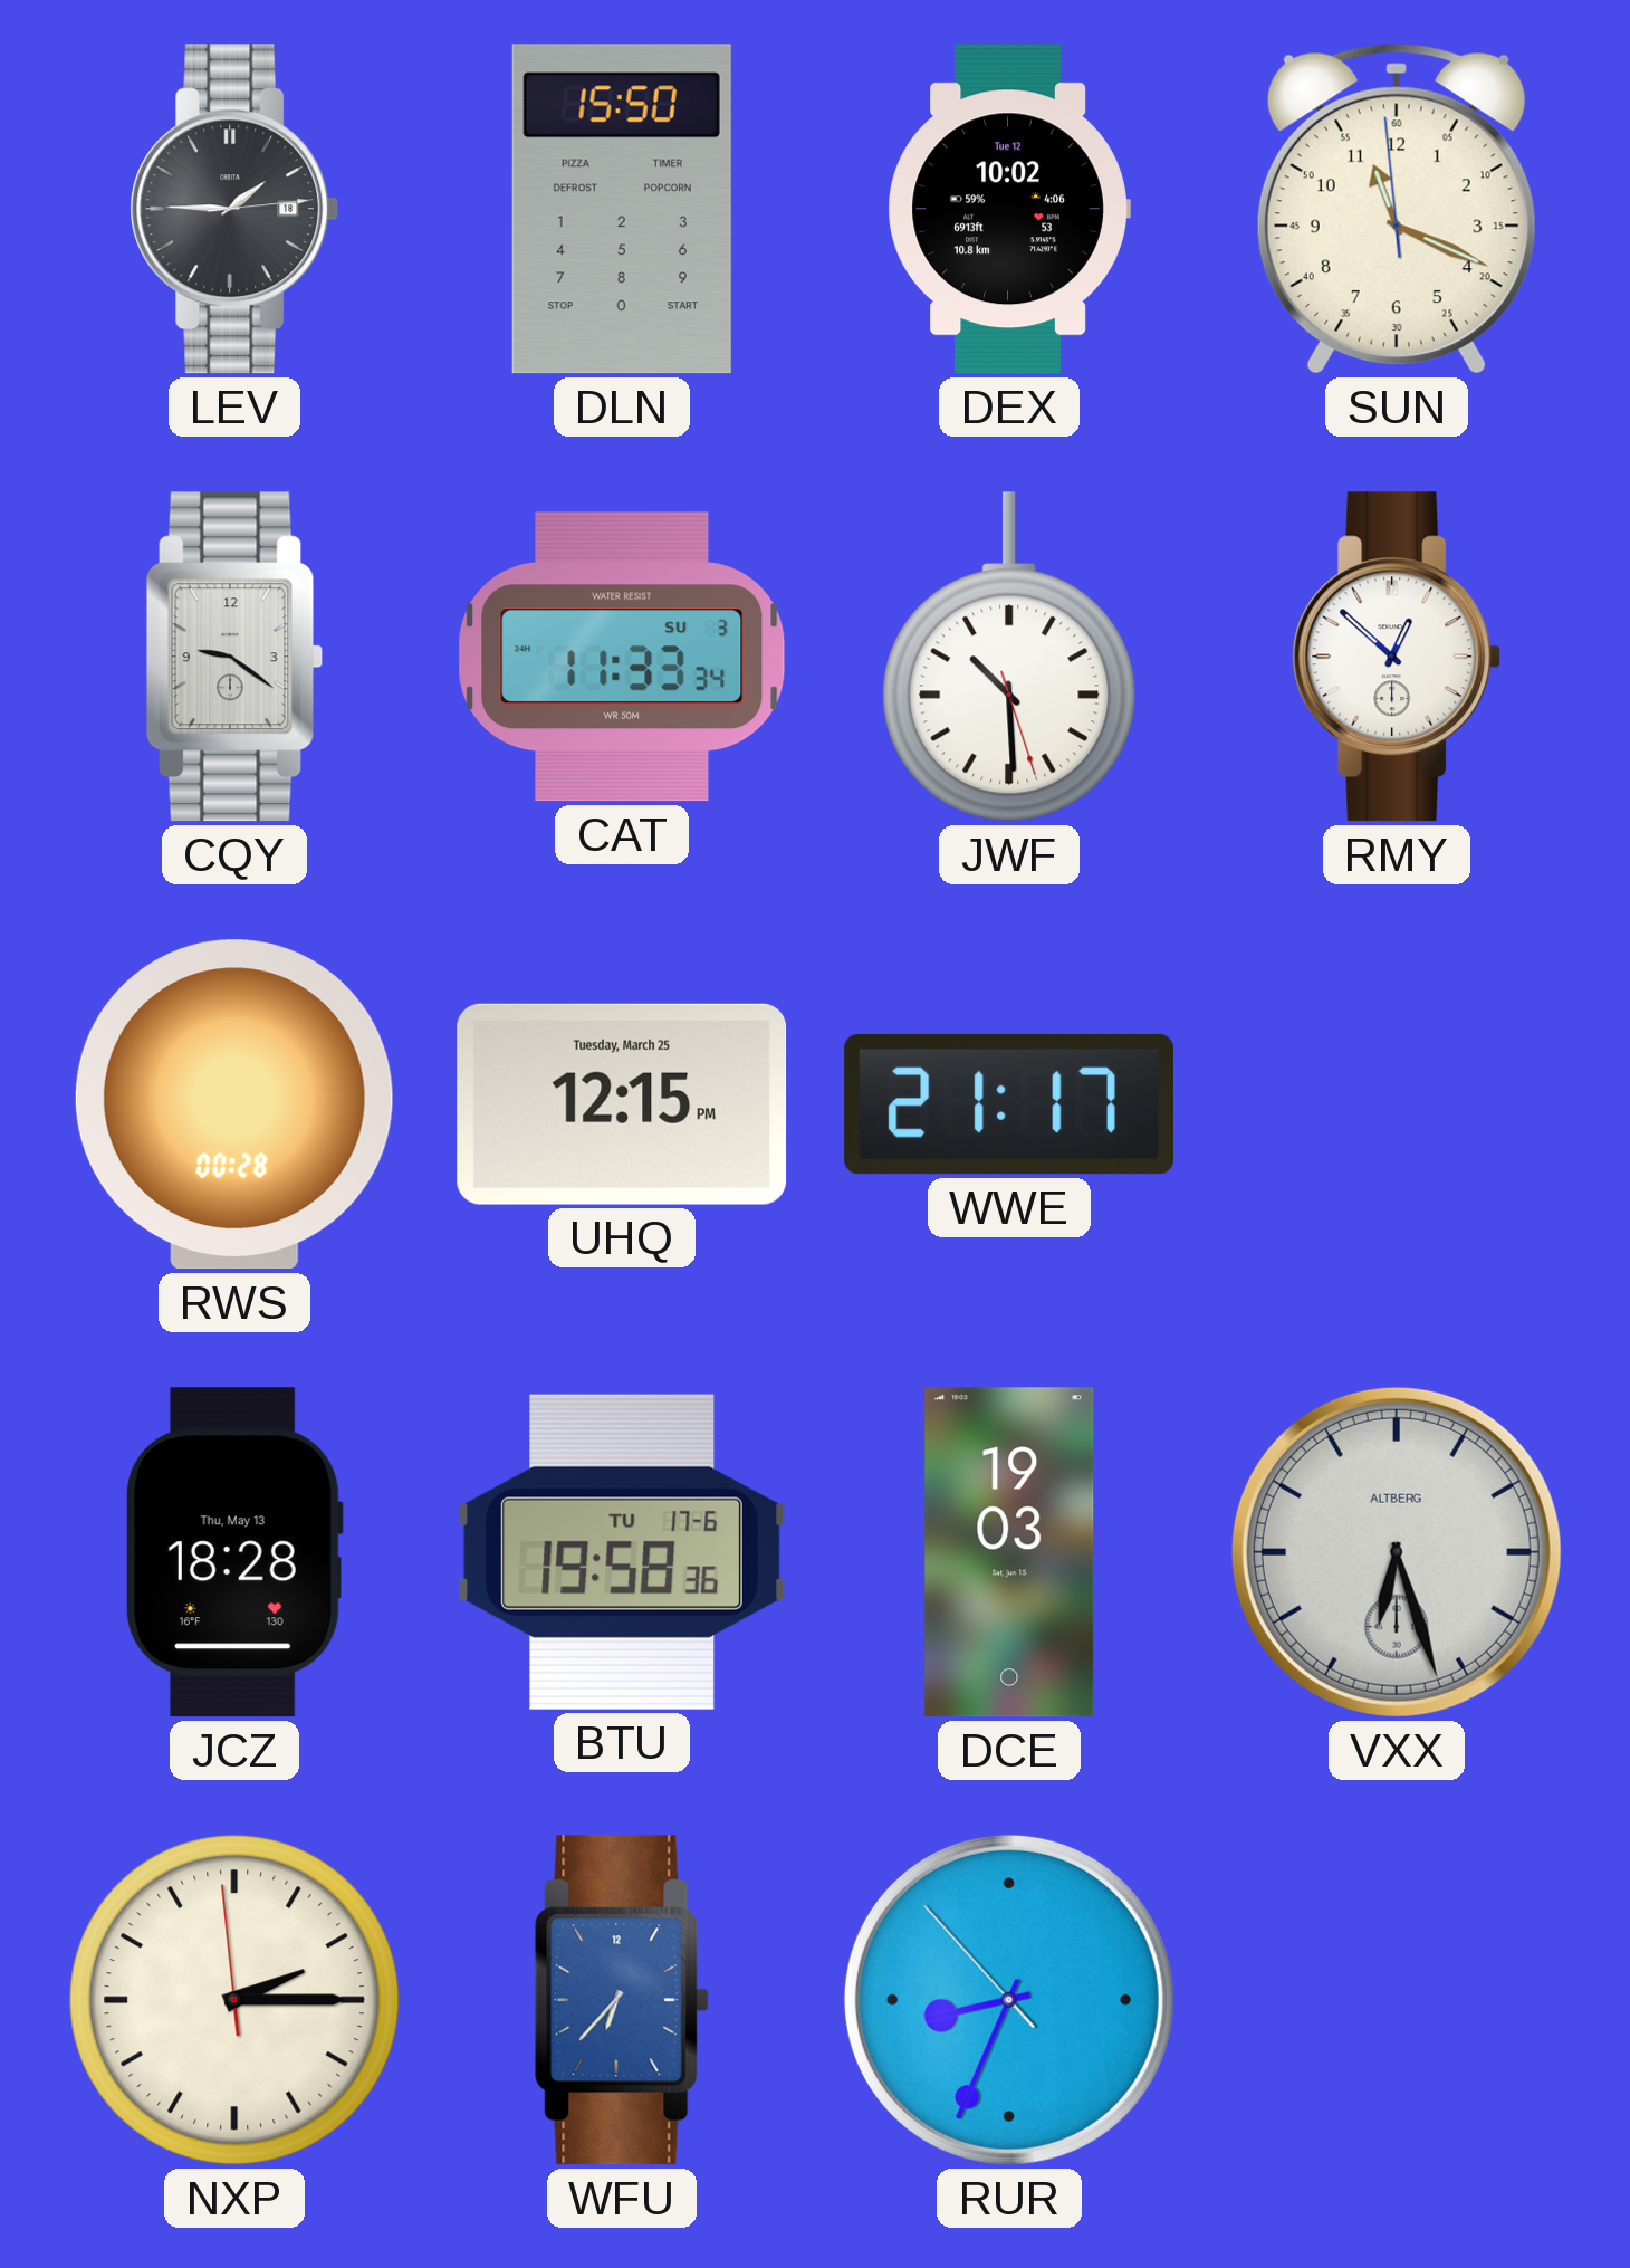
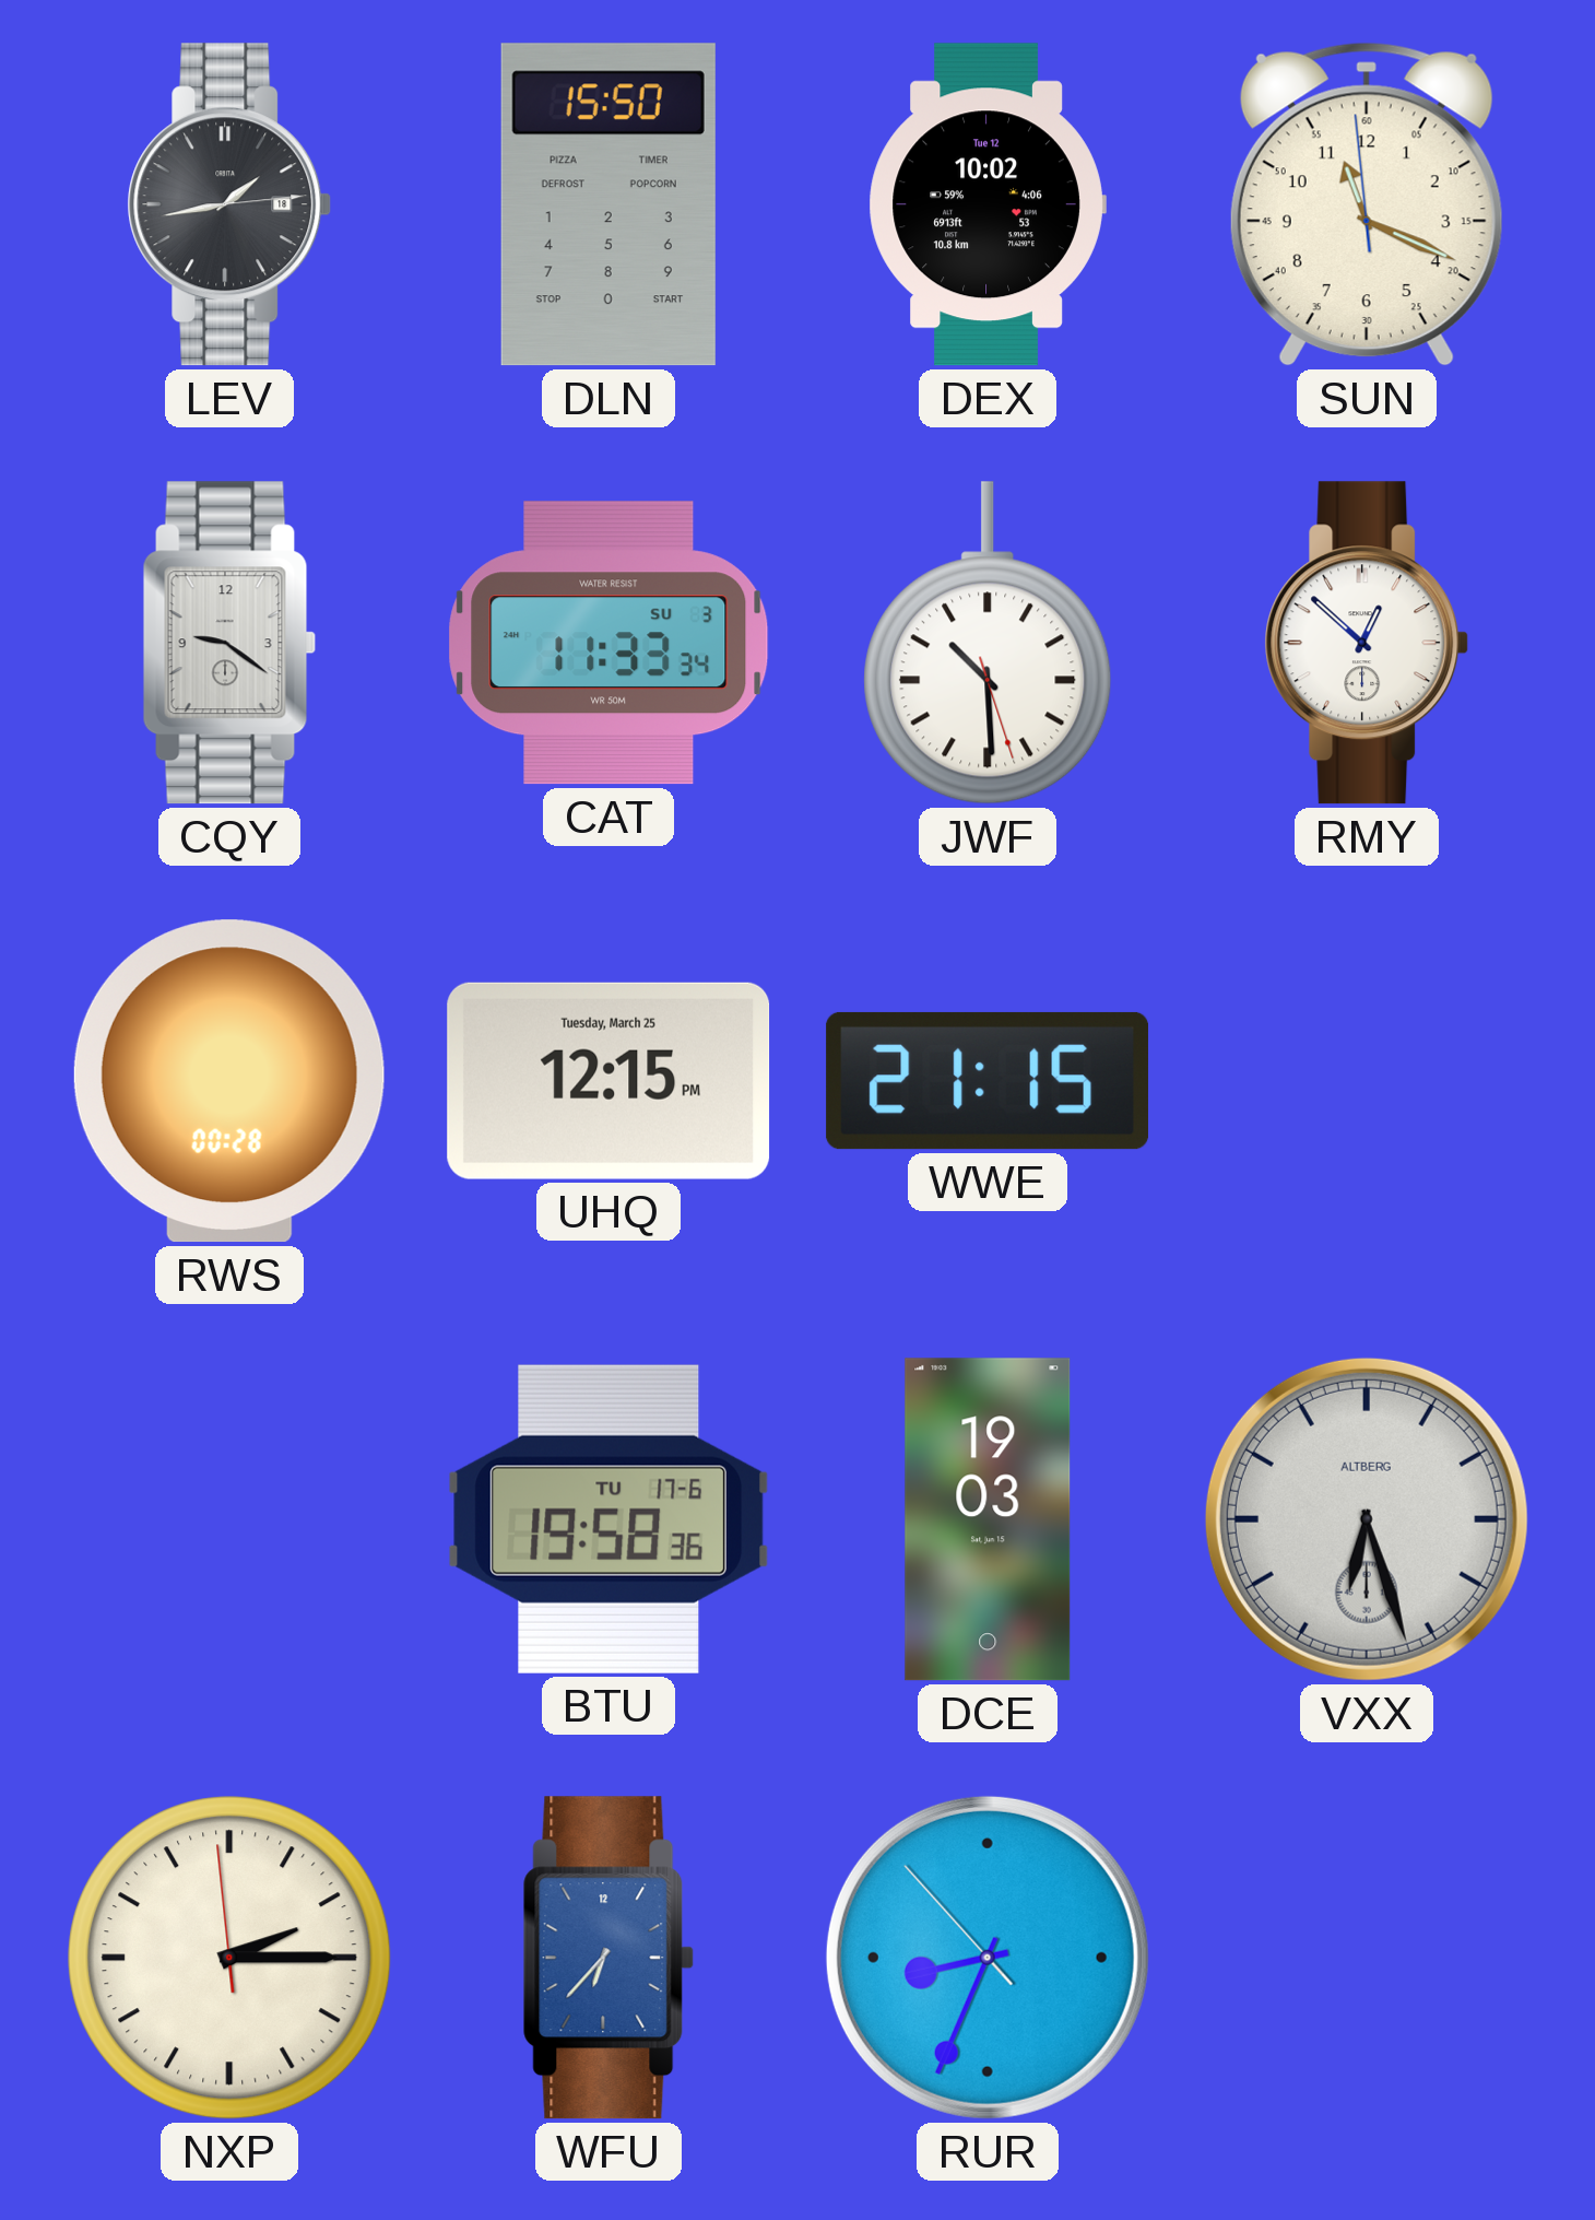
LEV: 1:45 -> 1:43 (229, 204)
WWE: 21:17 -> 21:15 (988, 1081)
JCZ: 18:28 -> none (234, 1552)
